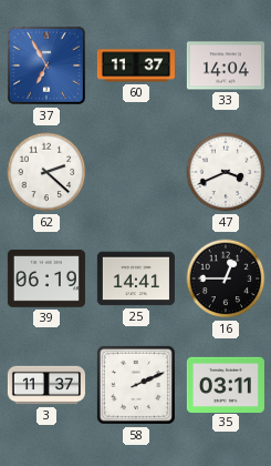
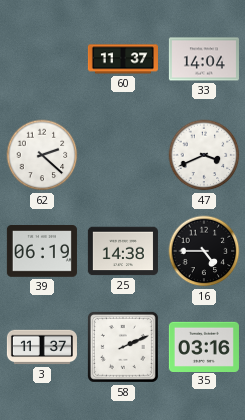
37: 6:55 -> none (46, 65)
25: 14:41 -> 14:38 (123, 251)
16: 12:45 -> 4:45 (204, 251)
35: 03:11 -> 03:16 (204, 346)
